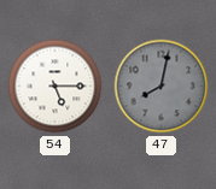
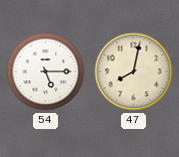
47 dial: grey -> cream (134, 72)
